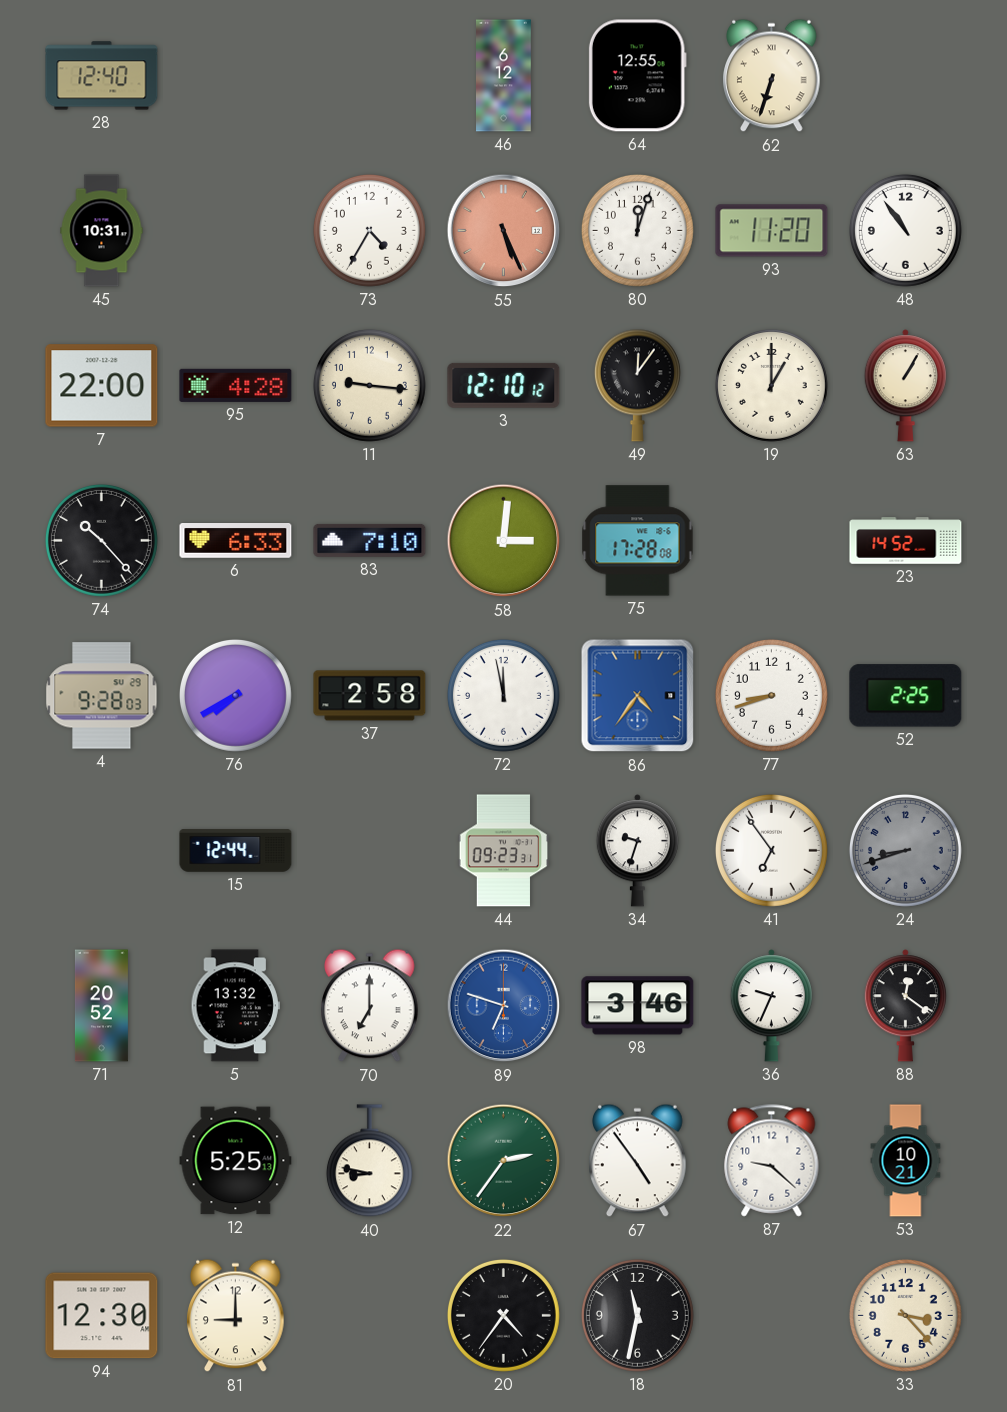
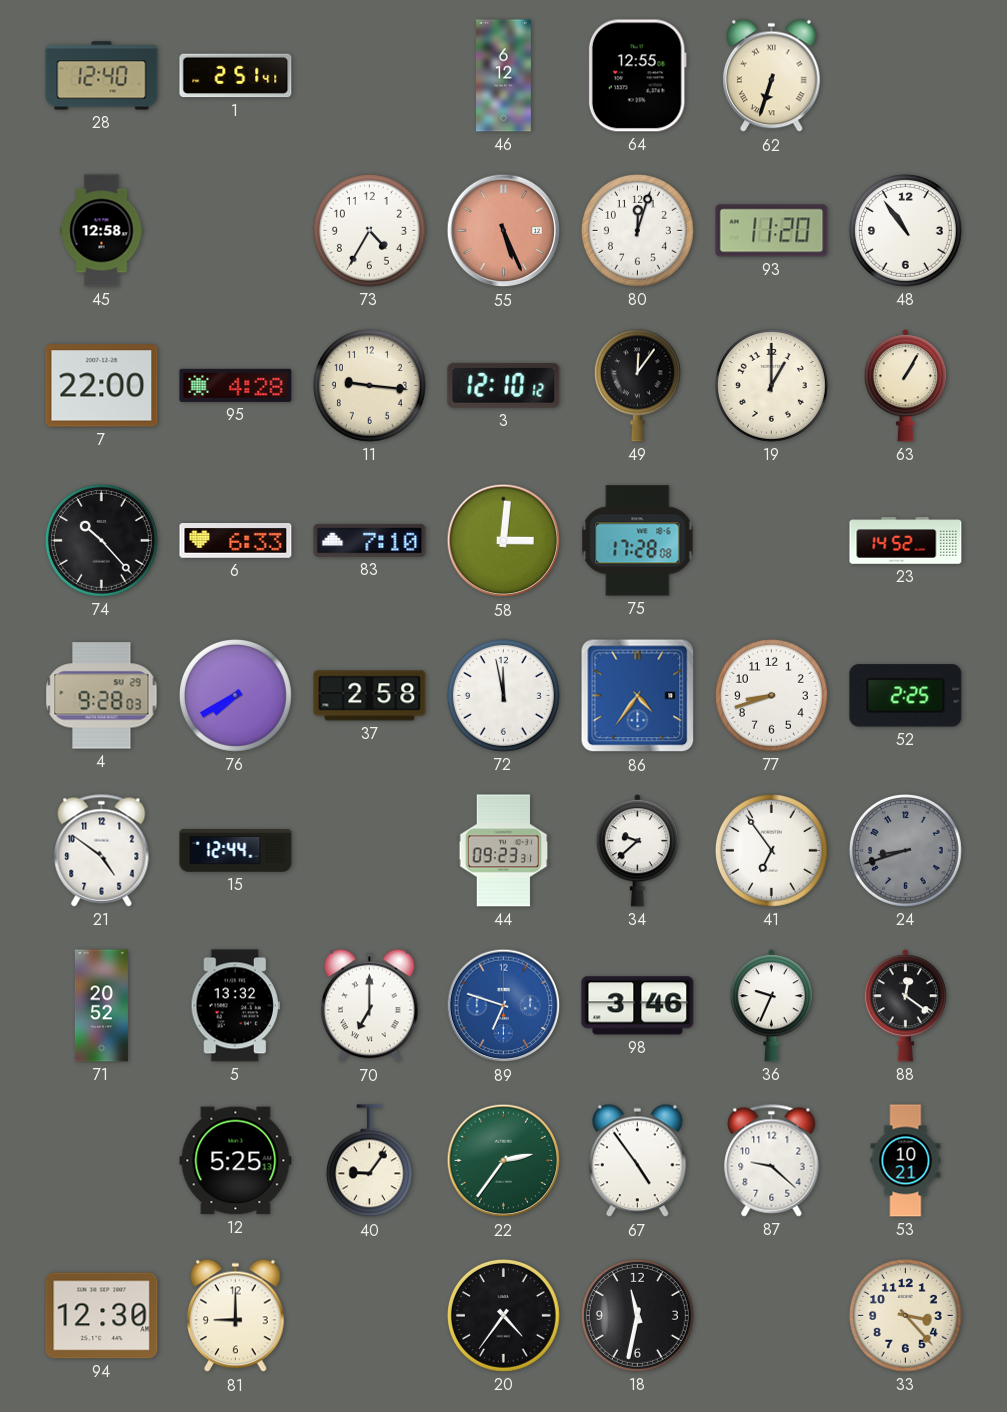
1: none -> 2:51 (236, 76)
45: 10:31 -> 12:58 (102, 231)
21: none -> 4:51 (102, 851)
34: 9:33 -> 9:38 (637, 851)
40: 8:47 -> 9:06 (369, 1161)
